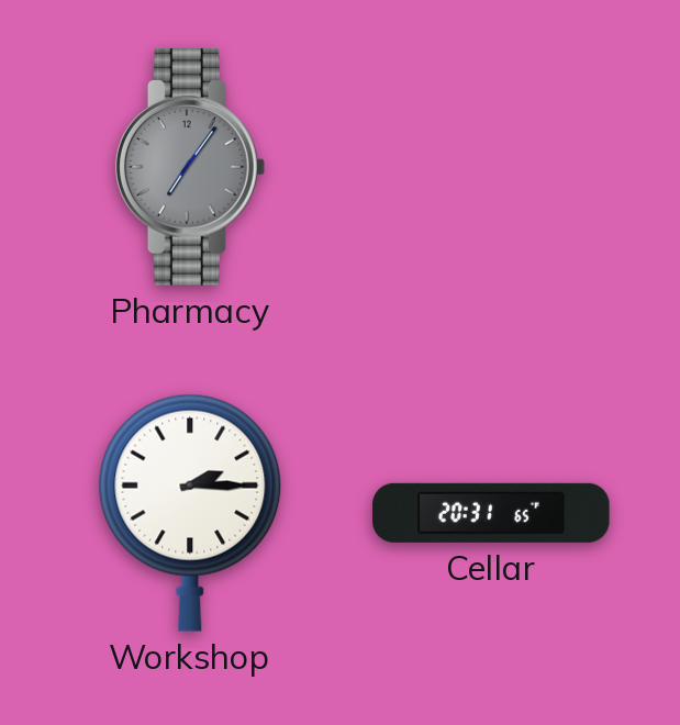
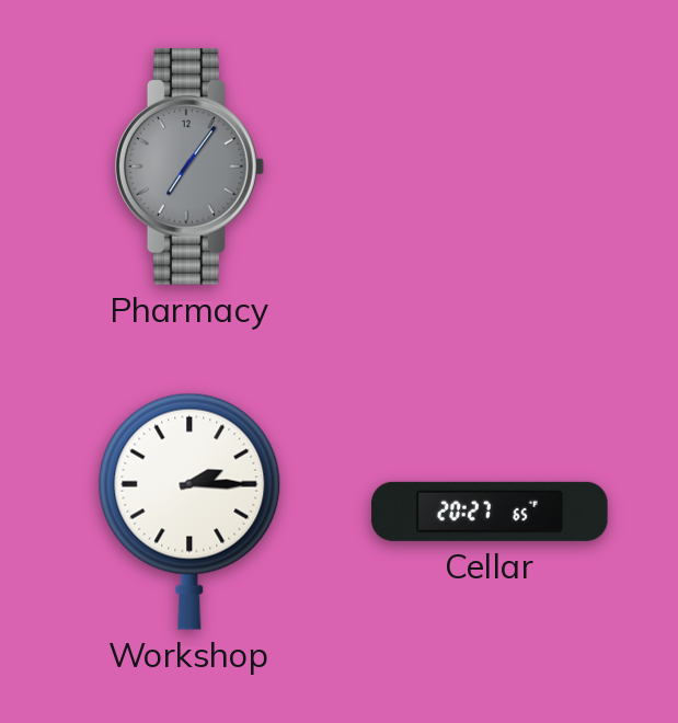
Cellar: 20:31 -> 20:27 (490, 512)
